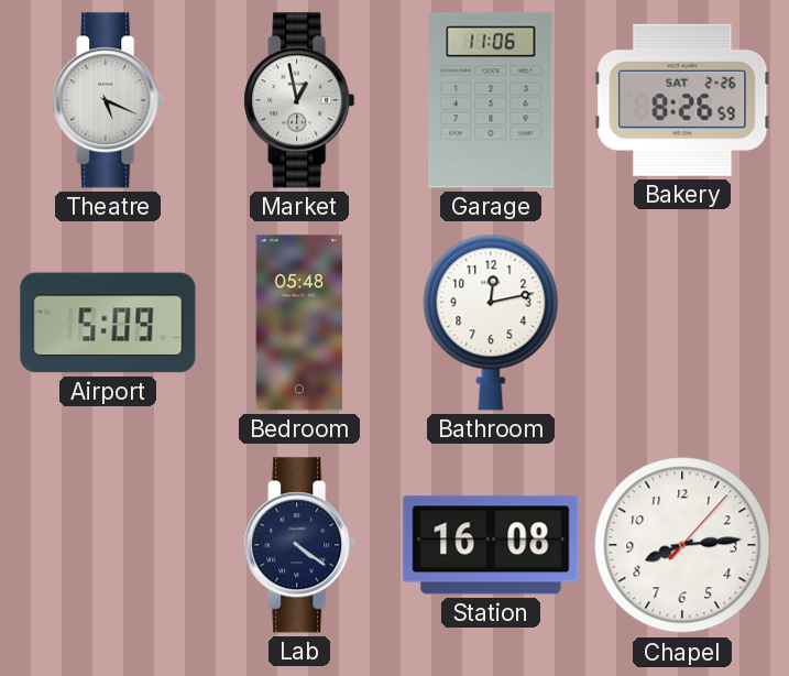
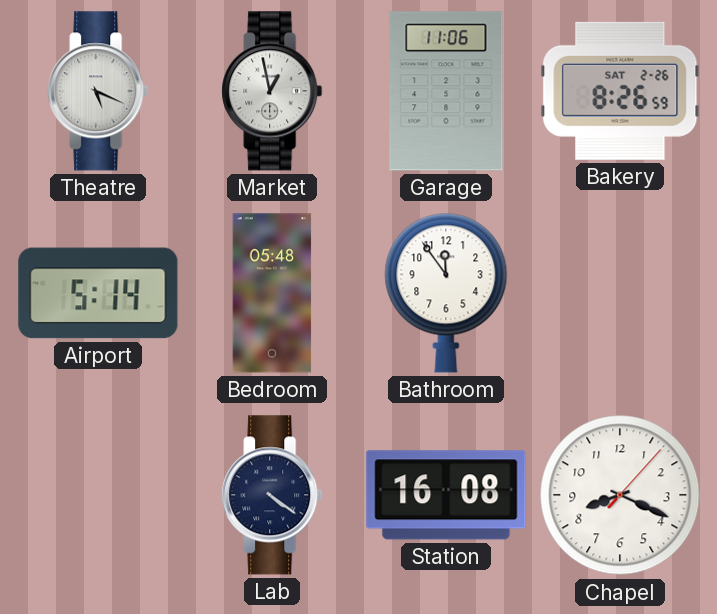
Airport: 5:09 -> 5:14 (98, 293)
Bathroom: 12:13 -> 11:54 (446, 293)
Chapel: 8:14 -> 8:19 (620, 495)
